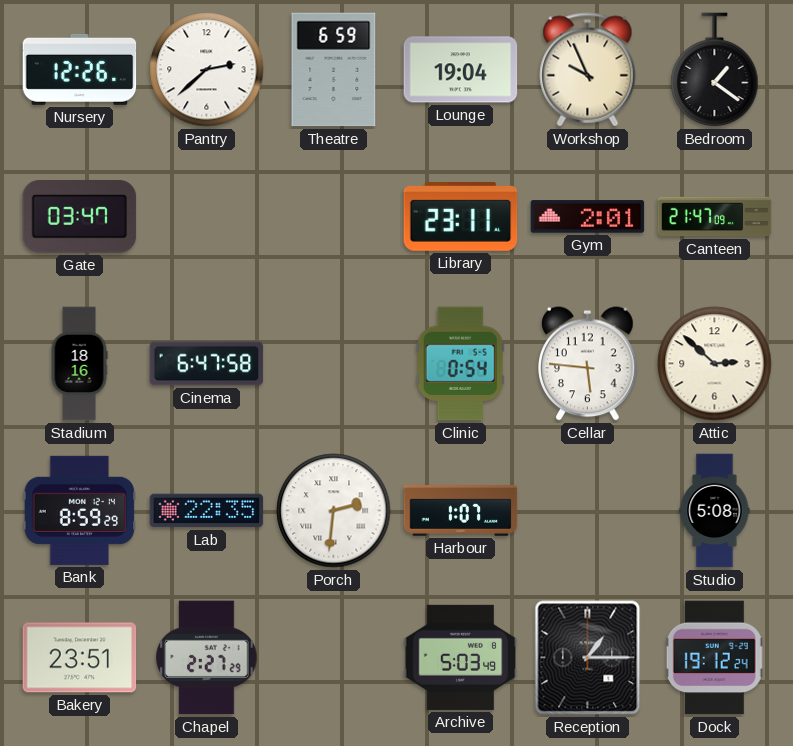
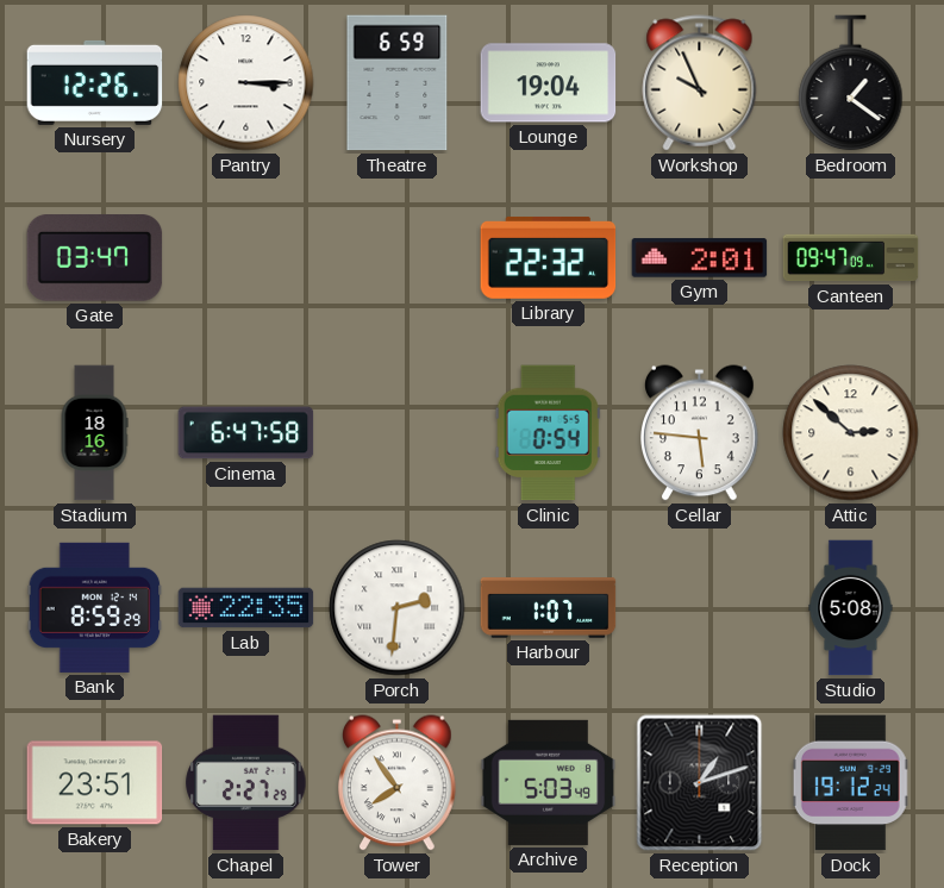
Pantry: 2:38 -> 3:15 (246, 83)
Library: 23:11 -> 22:32 (549, 258)
Canteen: 21:47 -> 09:47 (851, 258)
Tower: none -> 7:54 (398, 783)
Reception: 1:15 -> 1:12 (700, 783)
